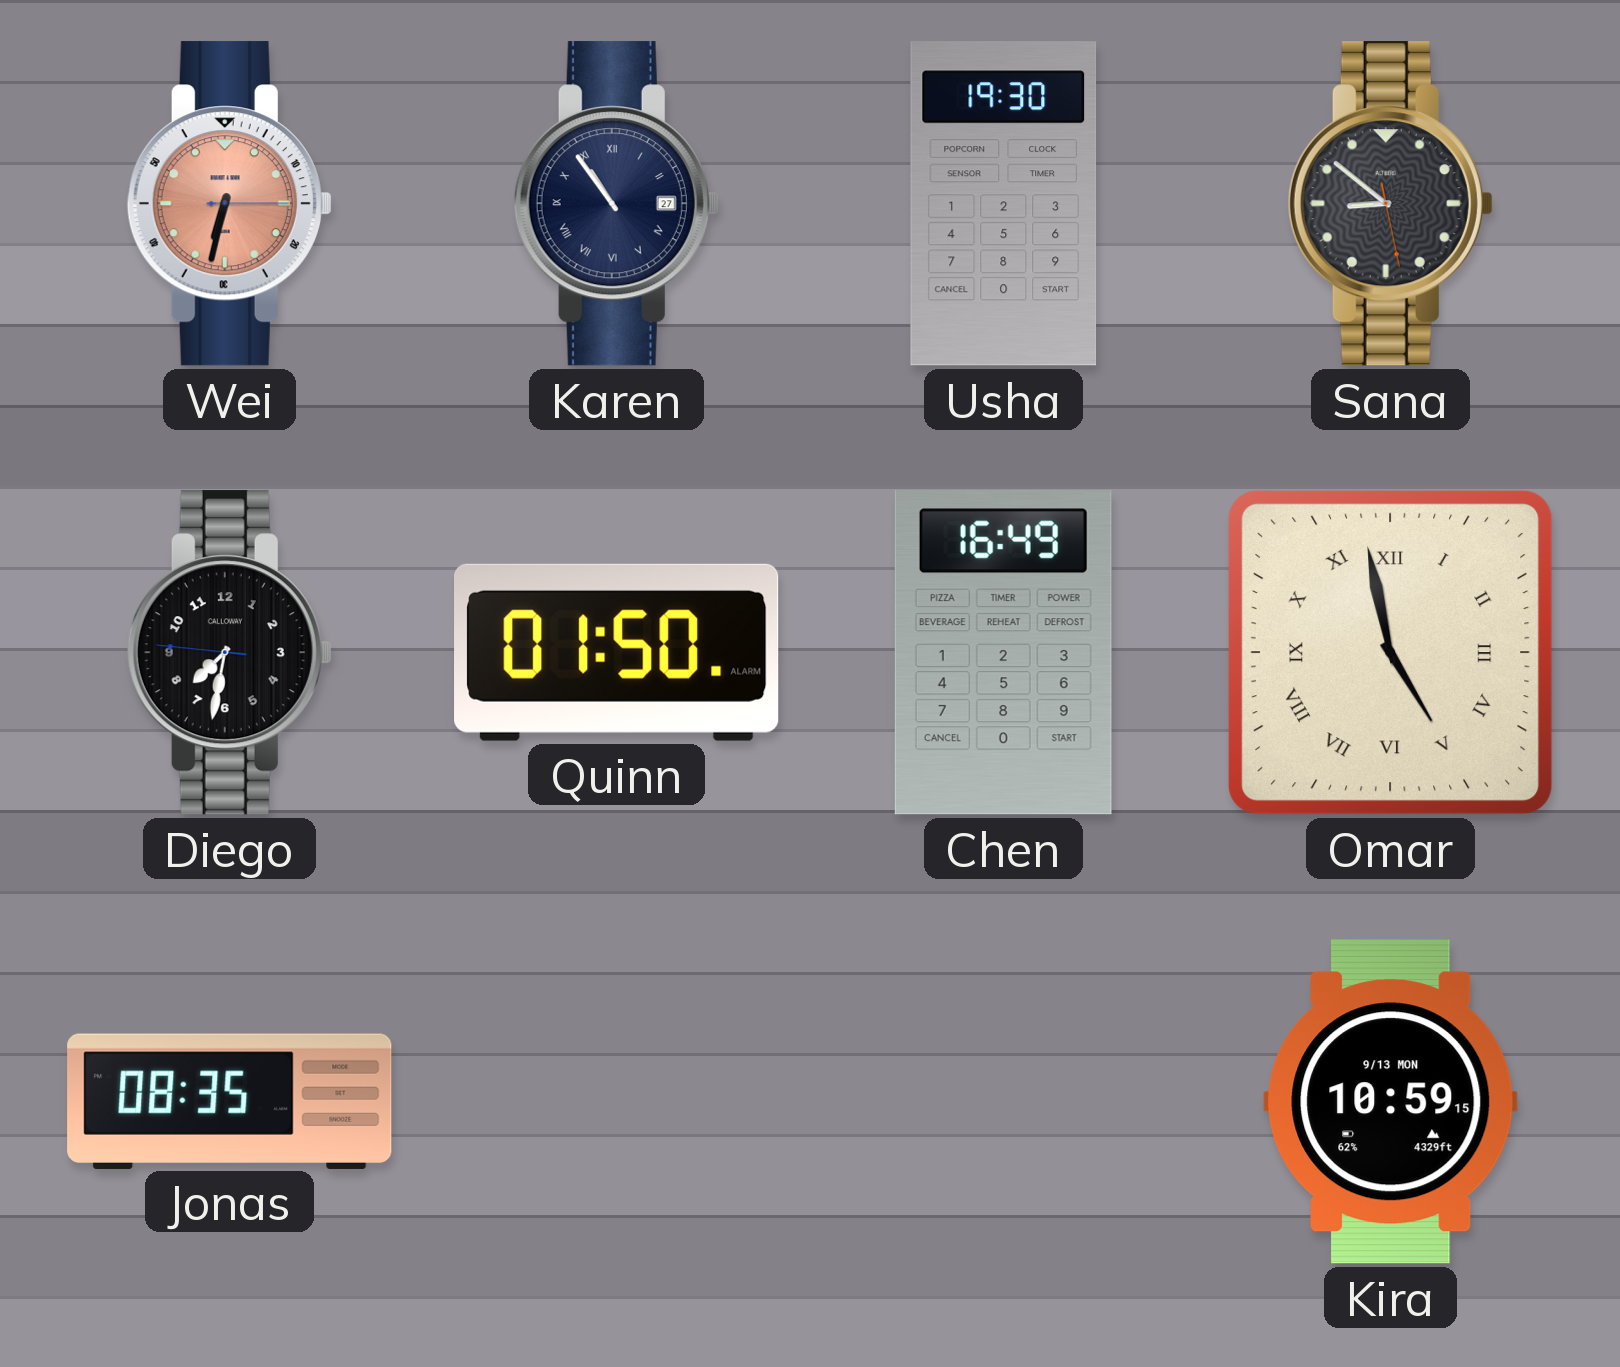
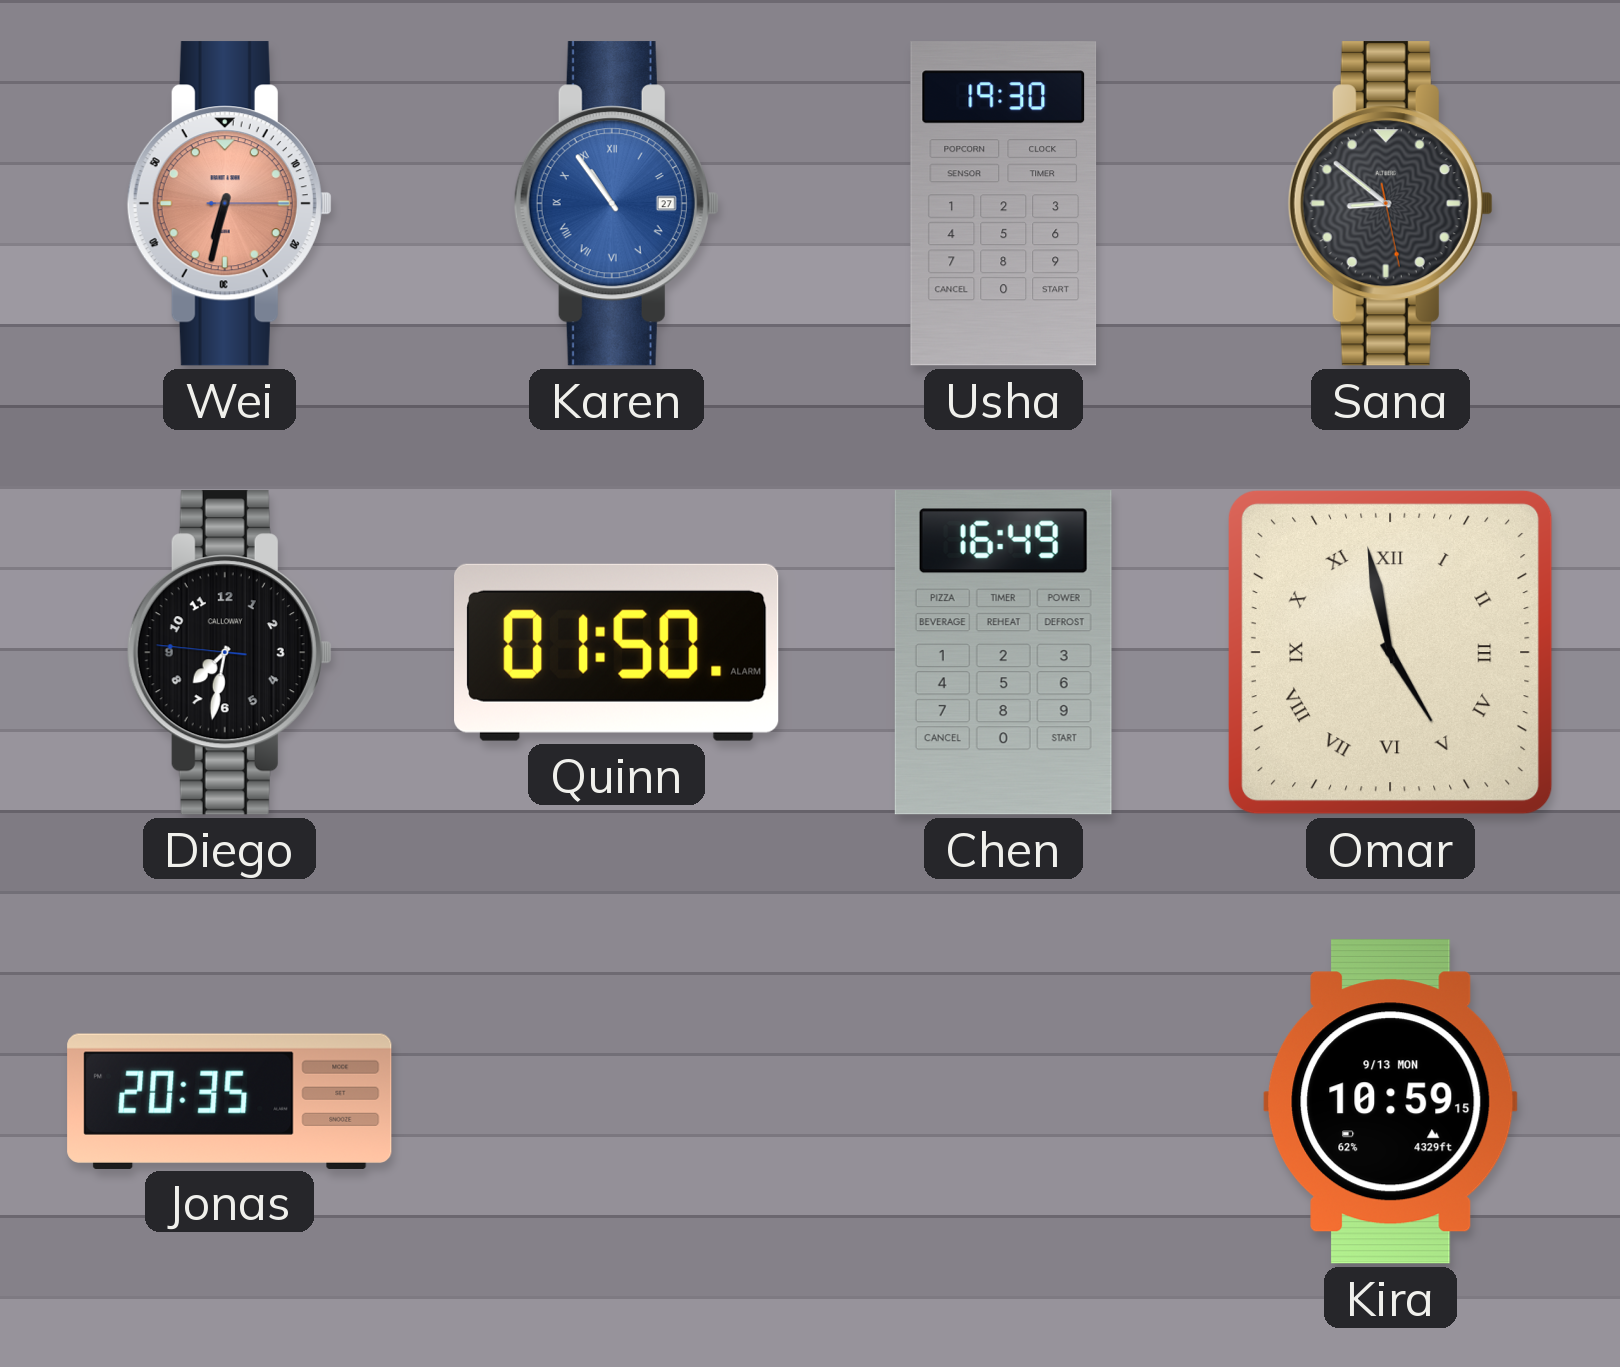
Karen dial: navy -> blue (616, 204)
Jonas: 08:35 -> 20:35 (230, 1101)
